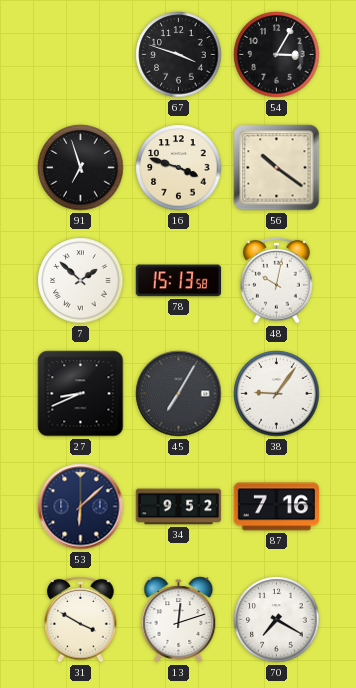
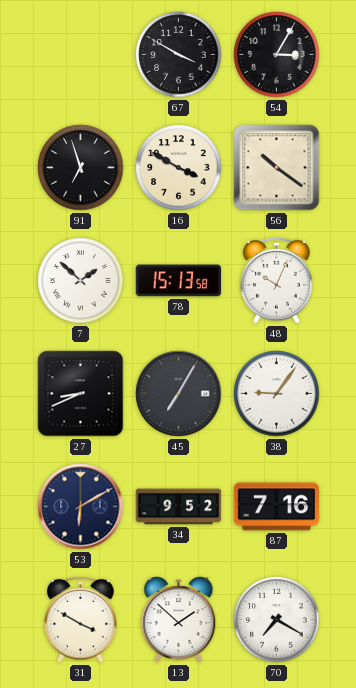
67: 3:48 -> 3:50 (179, 55)
16: 3:48 -> 3:50 (179, 168)
48: 10:02 -> 10:04 (277, 280)
53: 6:08 -> 6:10 (81, 507)
13: 12:12 -> 1:52 (179, 620)
